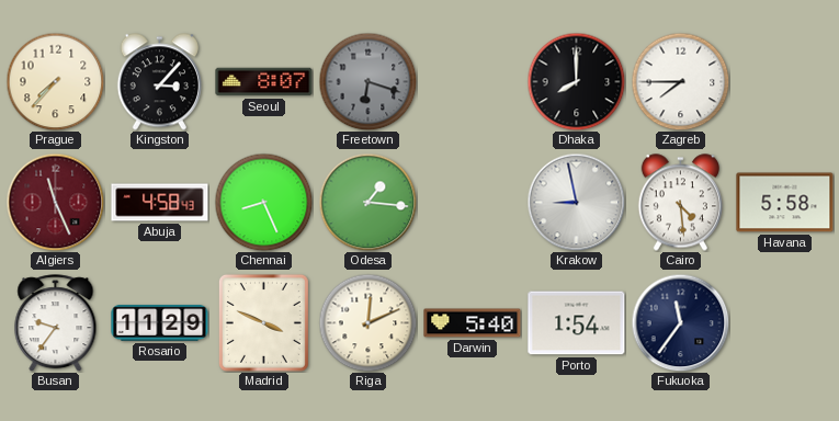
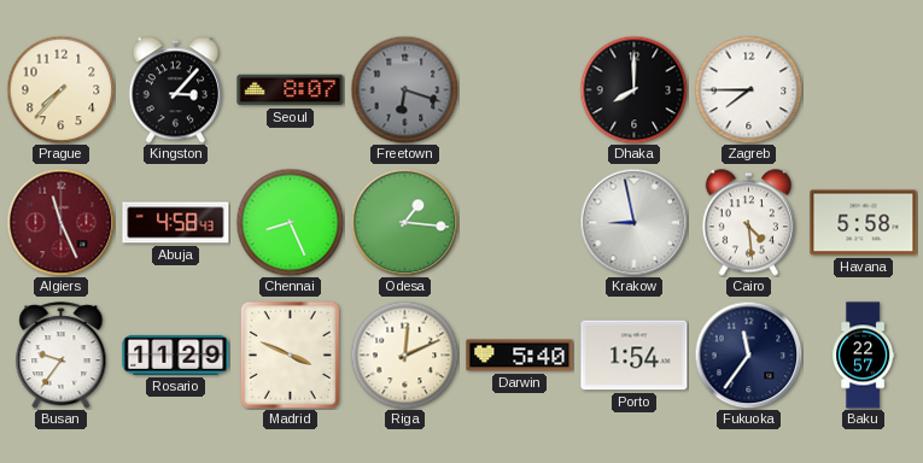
Baku: none -> 22:57 (864, 356)
